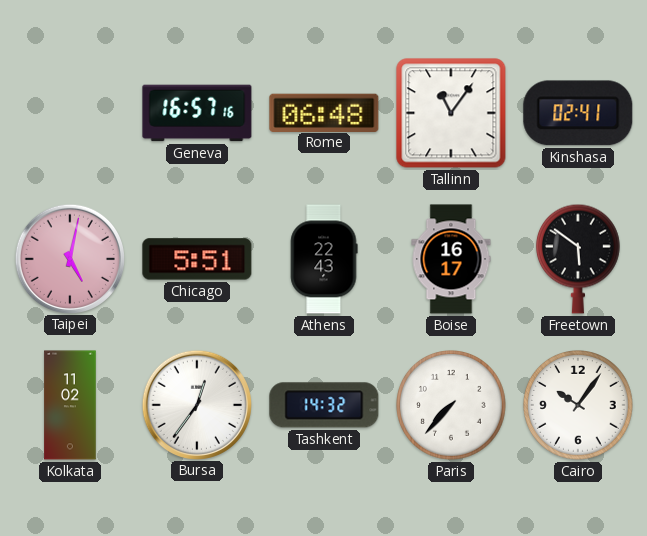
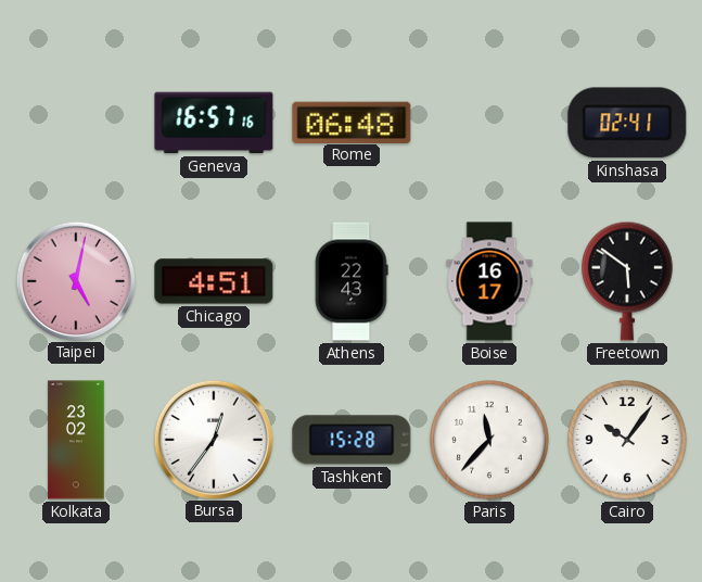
Tallinn: 11:06 -> none (451, 113)
Chicago: 5:51 -> 4:51 (214, 281)
Kolkata: 11:02 -> 23:02 (76, 440)
Tashkent: 14:32 -> 15:28 (352, 440)
Paris: 7:37 -> 11:37 (490, 441)
